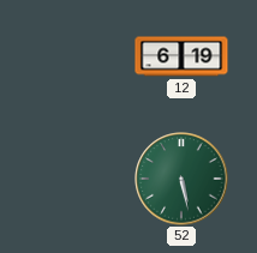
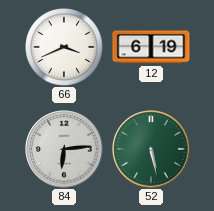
66: none -> 3:41 (65, 48)
84: none -> 6:14 (64, 149)
